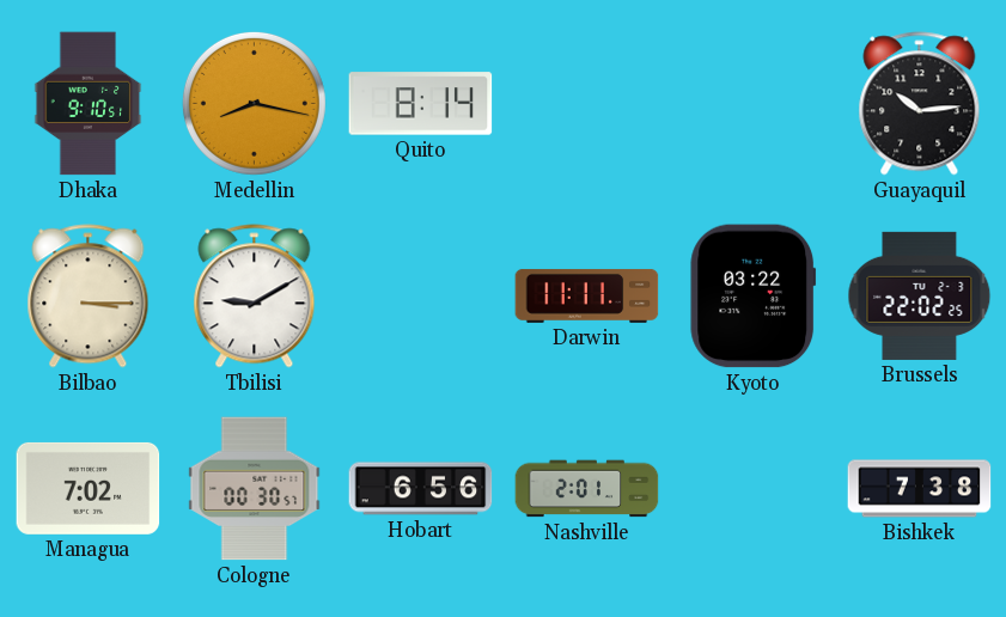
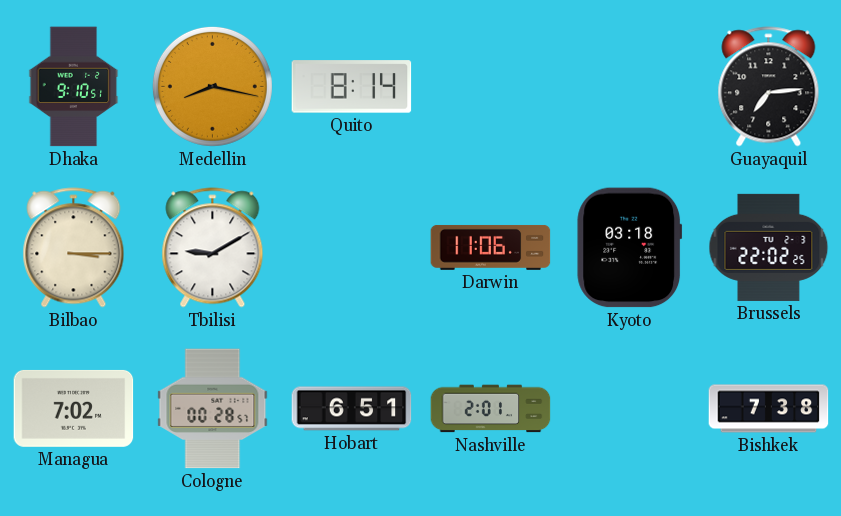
Guayaquil: 10:14 -> 7:14 (769, 87)
Darwin: 11:11 -> 11:06 (491, 247)
Kyoto: 03:22 -> 03:18 (629, 248)
Cologne: 00:30 -> 00:28 (213, 409)
Hobart: 6:56 -> 6:51 (352, 409)
